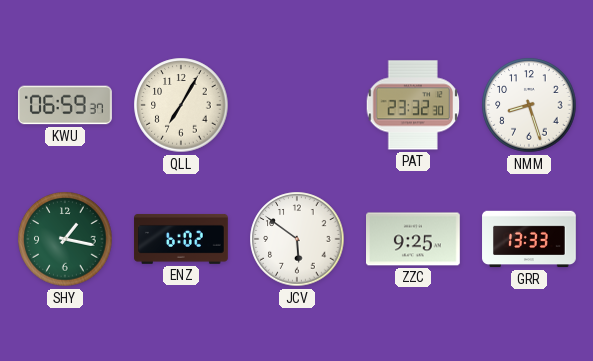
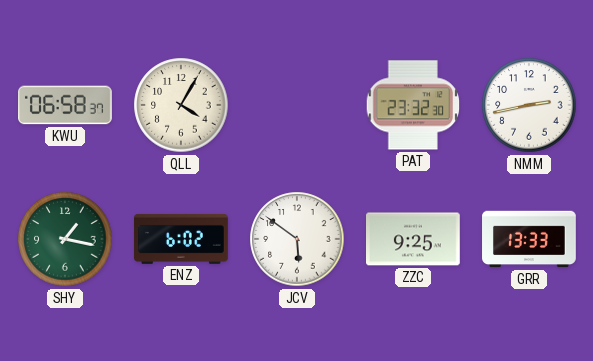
KWU: 06:59 -> 06:58 (66, 105)
QLL: 7:05 -> 4:05 (181, 105)
NMM: 8:27 -> 2:43 (529, 105)
